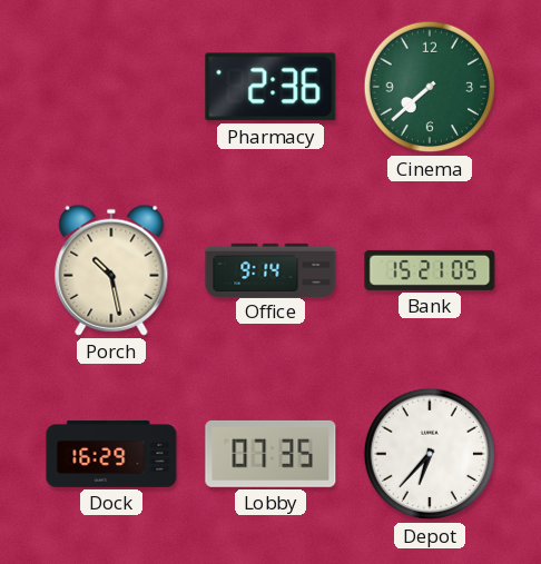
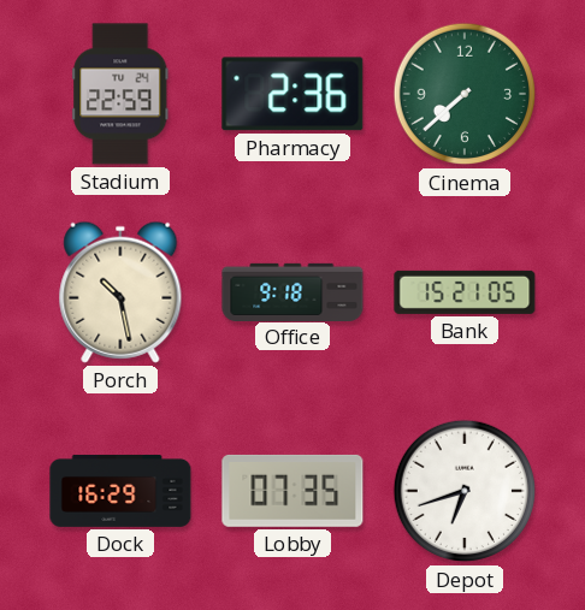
Stadium: none -> 22:59 (120, 94)
Office: 9:14 -> 9:18 (292, 291)
Depot: 6:37 -> 6:42 (465, 491)
